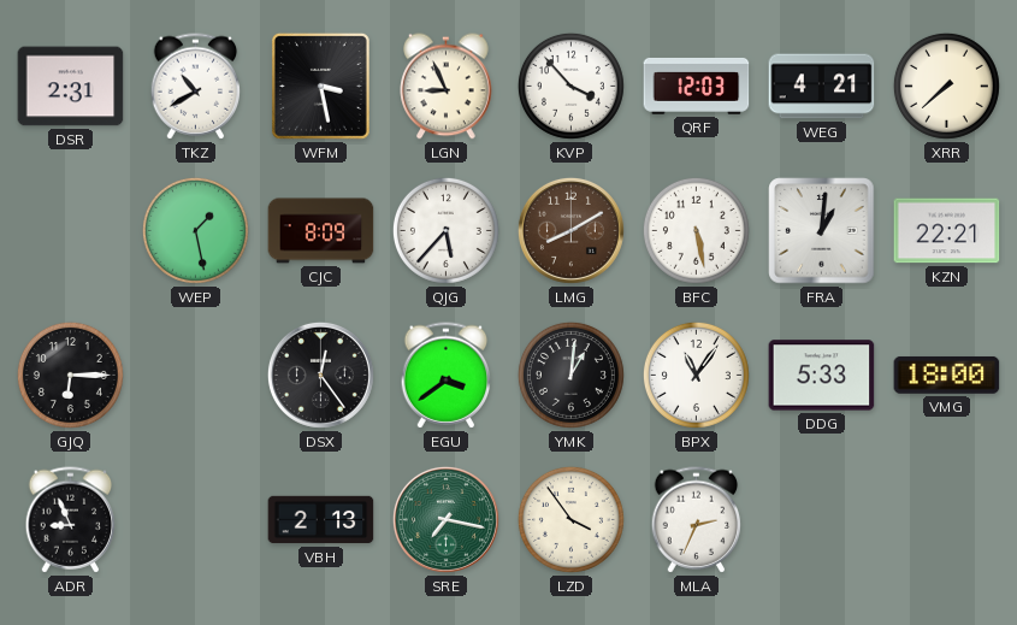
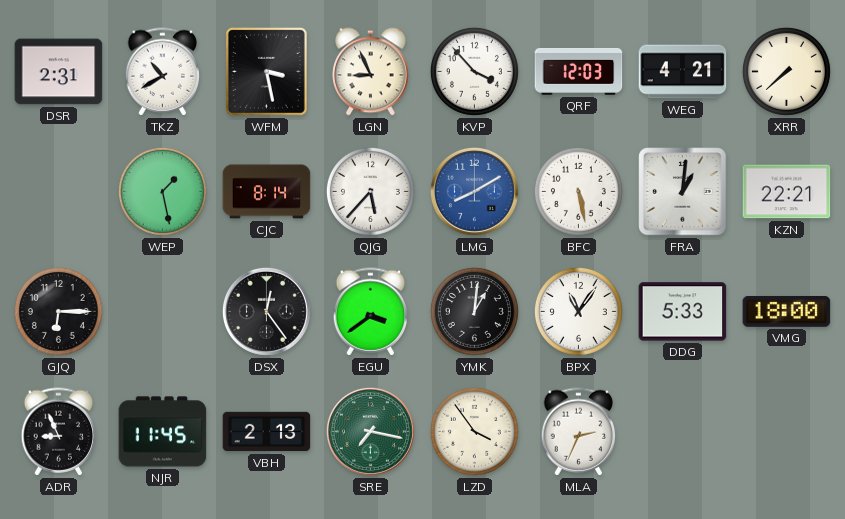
CJC: 8:09 -> 8:14 (267, 192)
LMG dial: brown -> blue (474, 191)
NJR: none -> 11:45 (163, 432)
